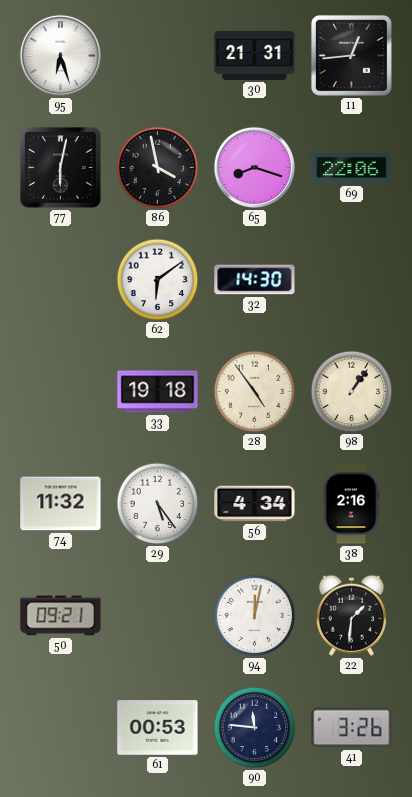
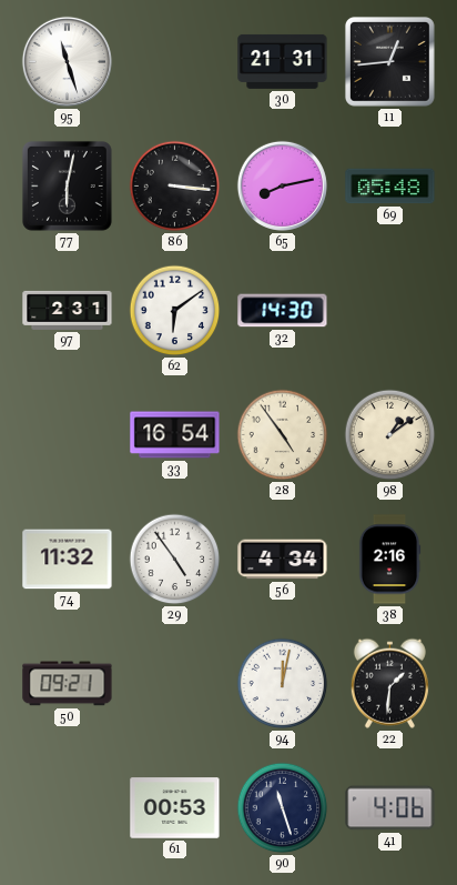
95: 6:27 -> 11:27 (67, 61)
86: 3:58 -> 3:16 (175, 187)
65: 8:18 -> 8:13 (282, 185)
69: 22:06 -> 05:48 (390, 187)
97: none -> 2:31 (68, 310)
33: 19:18 -> 16:54 (175, 435)
98: 1:06 -> 1:09 (390, 435)
29: 5:24 -> 4:54 (175, 560)
90: 11:46 -> 11:27 (283, 808)
41: 3:26 -> 4:06 (390, 808)
